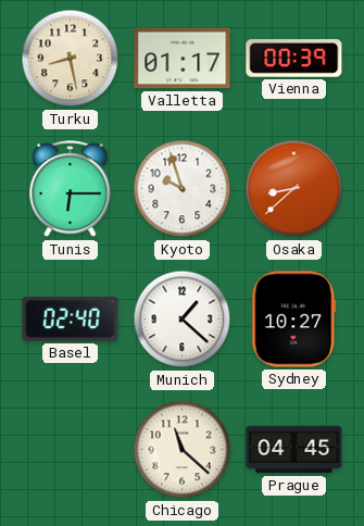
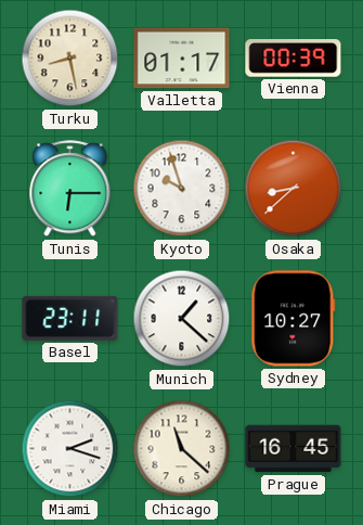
Basel: 02:40 -> 23:11 (70, 318)
Miami: none -> 2:18 (70, 449)
Prague: 04:45 -> 16:45 (294, 449)
